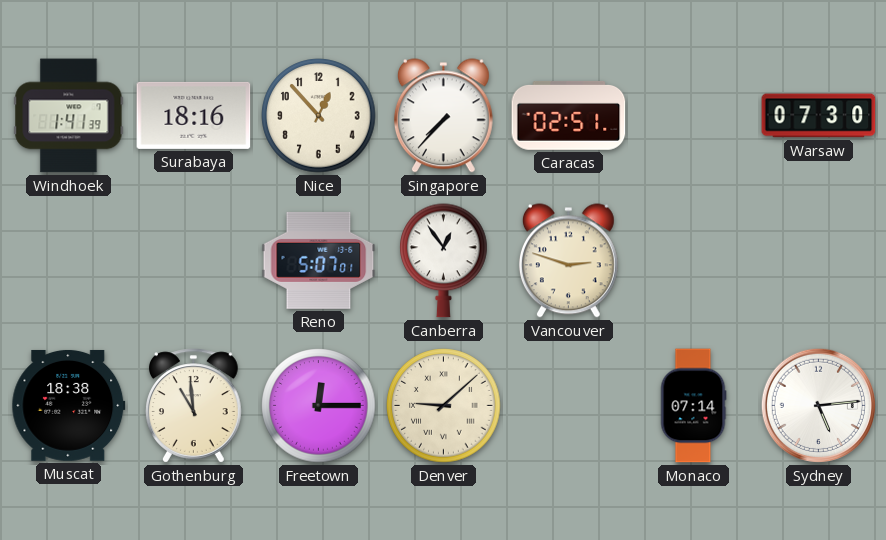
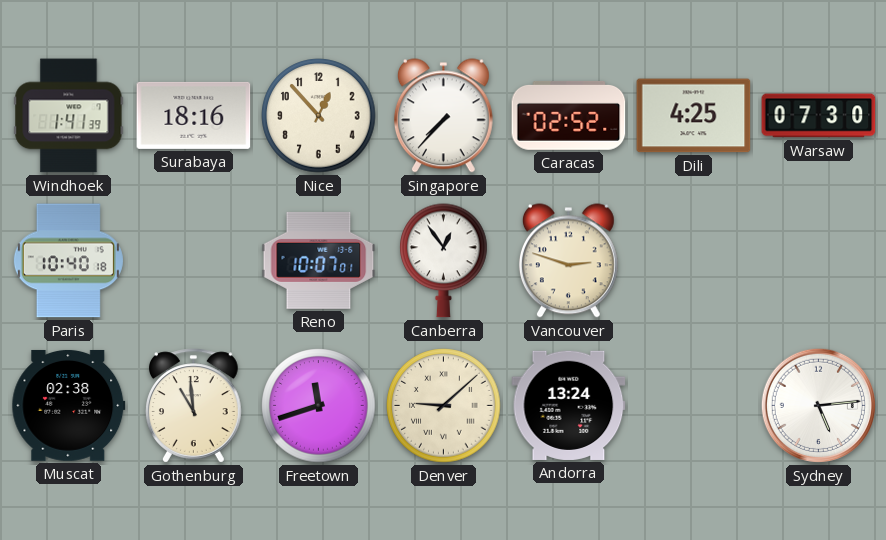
Caracas: 02:51 -> 02:52 (569, 116)
Dili: none -> 4:25 (694, 116)
Paris: none -> 10:40 (68, 261)
Reno: 5:07 -> 10:07 (319, 260)
Muscat: 18:38 -> 02:38 (69, 405)
Freetown: 12:15 -> 11:42 (319, 406)
Andorra: none -> 13:24 (569, 405)
Monaco: 07:14 -> none (693, 406)
